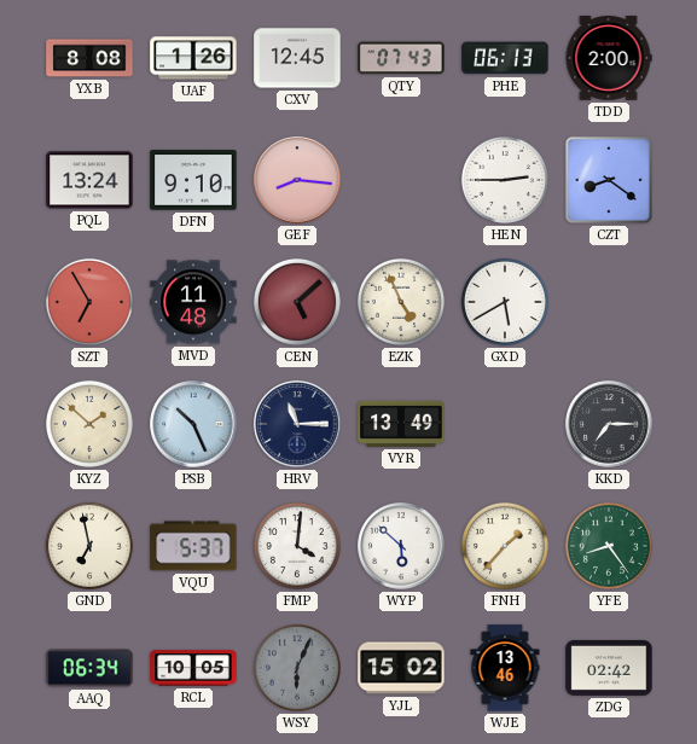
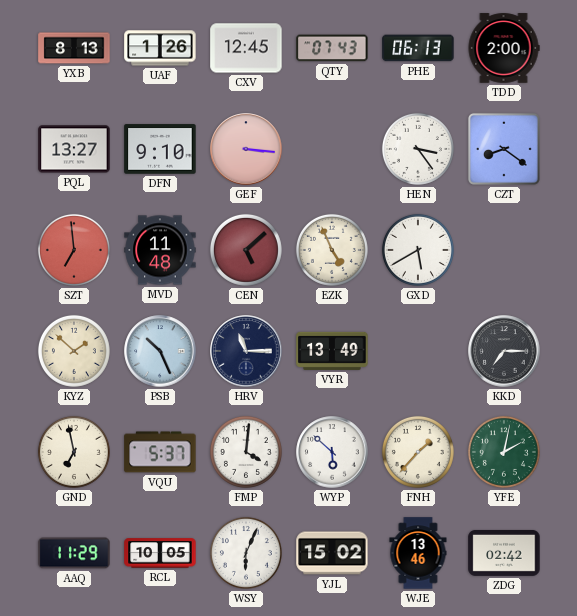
YXB: 8:08 -> 8:13 (74, 48)
PQL: 13:24 -> 13:27 (74, 149)
GEF: 8:16 -> 3:16 (246, 149)
HEN: 2:45 -> 3:24 (418, 149)
SZT: 6:55 -> 6:59 (74, 250)
YFE: 8:24 -> 2:02 (504, 452)
AAQ: 06:34 -> 11:29 (74, 553)
WSY dial: grey -> white (246, 553)
